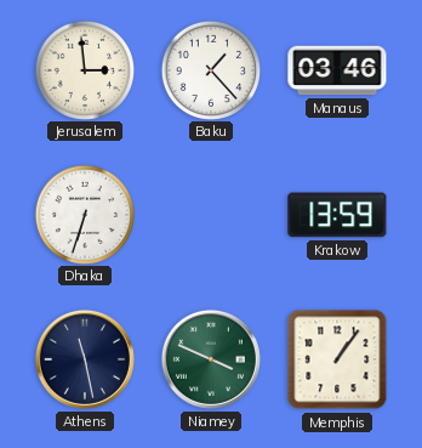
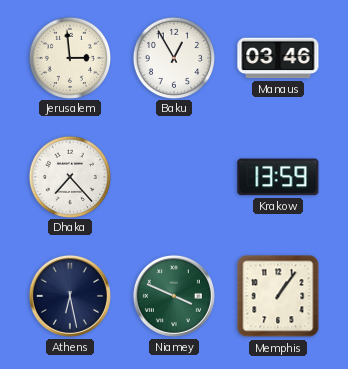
Baku: 1:23 -> 12:55 (173, 57)
Dhaka: 6:33 -> 7:23 (69, 176)
Athens: 11:28 -> 6:28 (70, 296)
